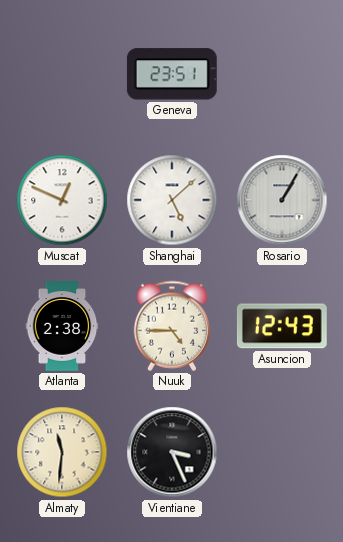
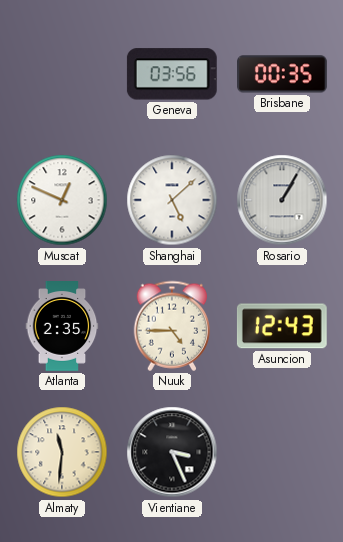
Geneva: 23:51 -> 03:56 (172, 74)
Brisbane: none -> 00:35 (283, 74)
Atlanta: 2:38 -> 2:35 (62, 327)
